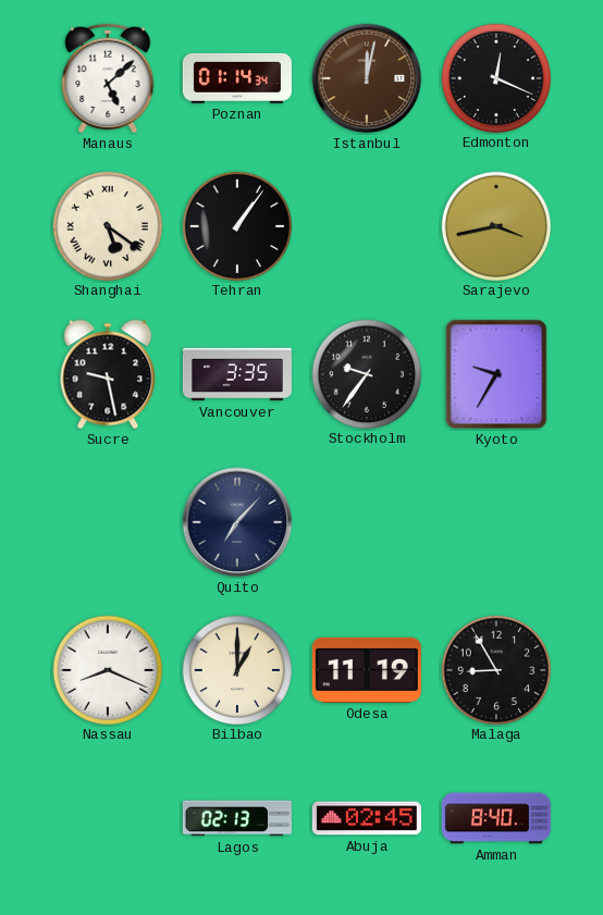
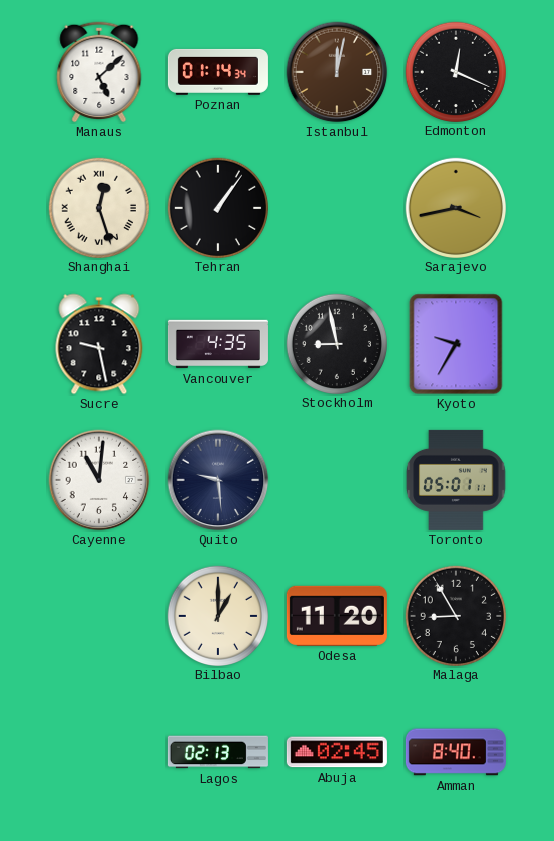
Shanghai: 5:21 -> 12:27 (98, 207)
Vancouver: 3:35 -> 4:35 (218, 344)
Stockholm: 9:36 -> 8:58 (336, 343)
Cayenne: none -> 11:01 (99, 480)
Quito: 7:07 -> 9:29 (218, 480)
Toronto: none -> 05:01 (456, 480)
Nassau: 8:19 -> none (107, 669)
Odesa: 11:19 -> 11:20 (337, 616)
